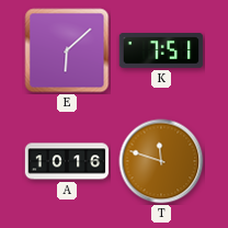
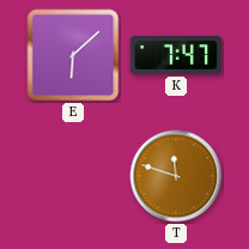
K: 7:51 -> 7:47 (176, 56)
A: 10:16 -> none (67, 161)
